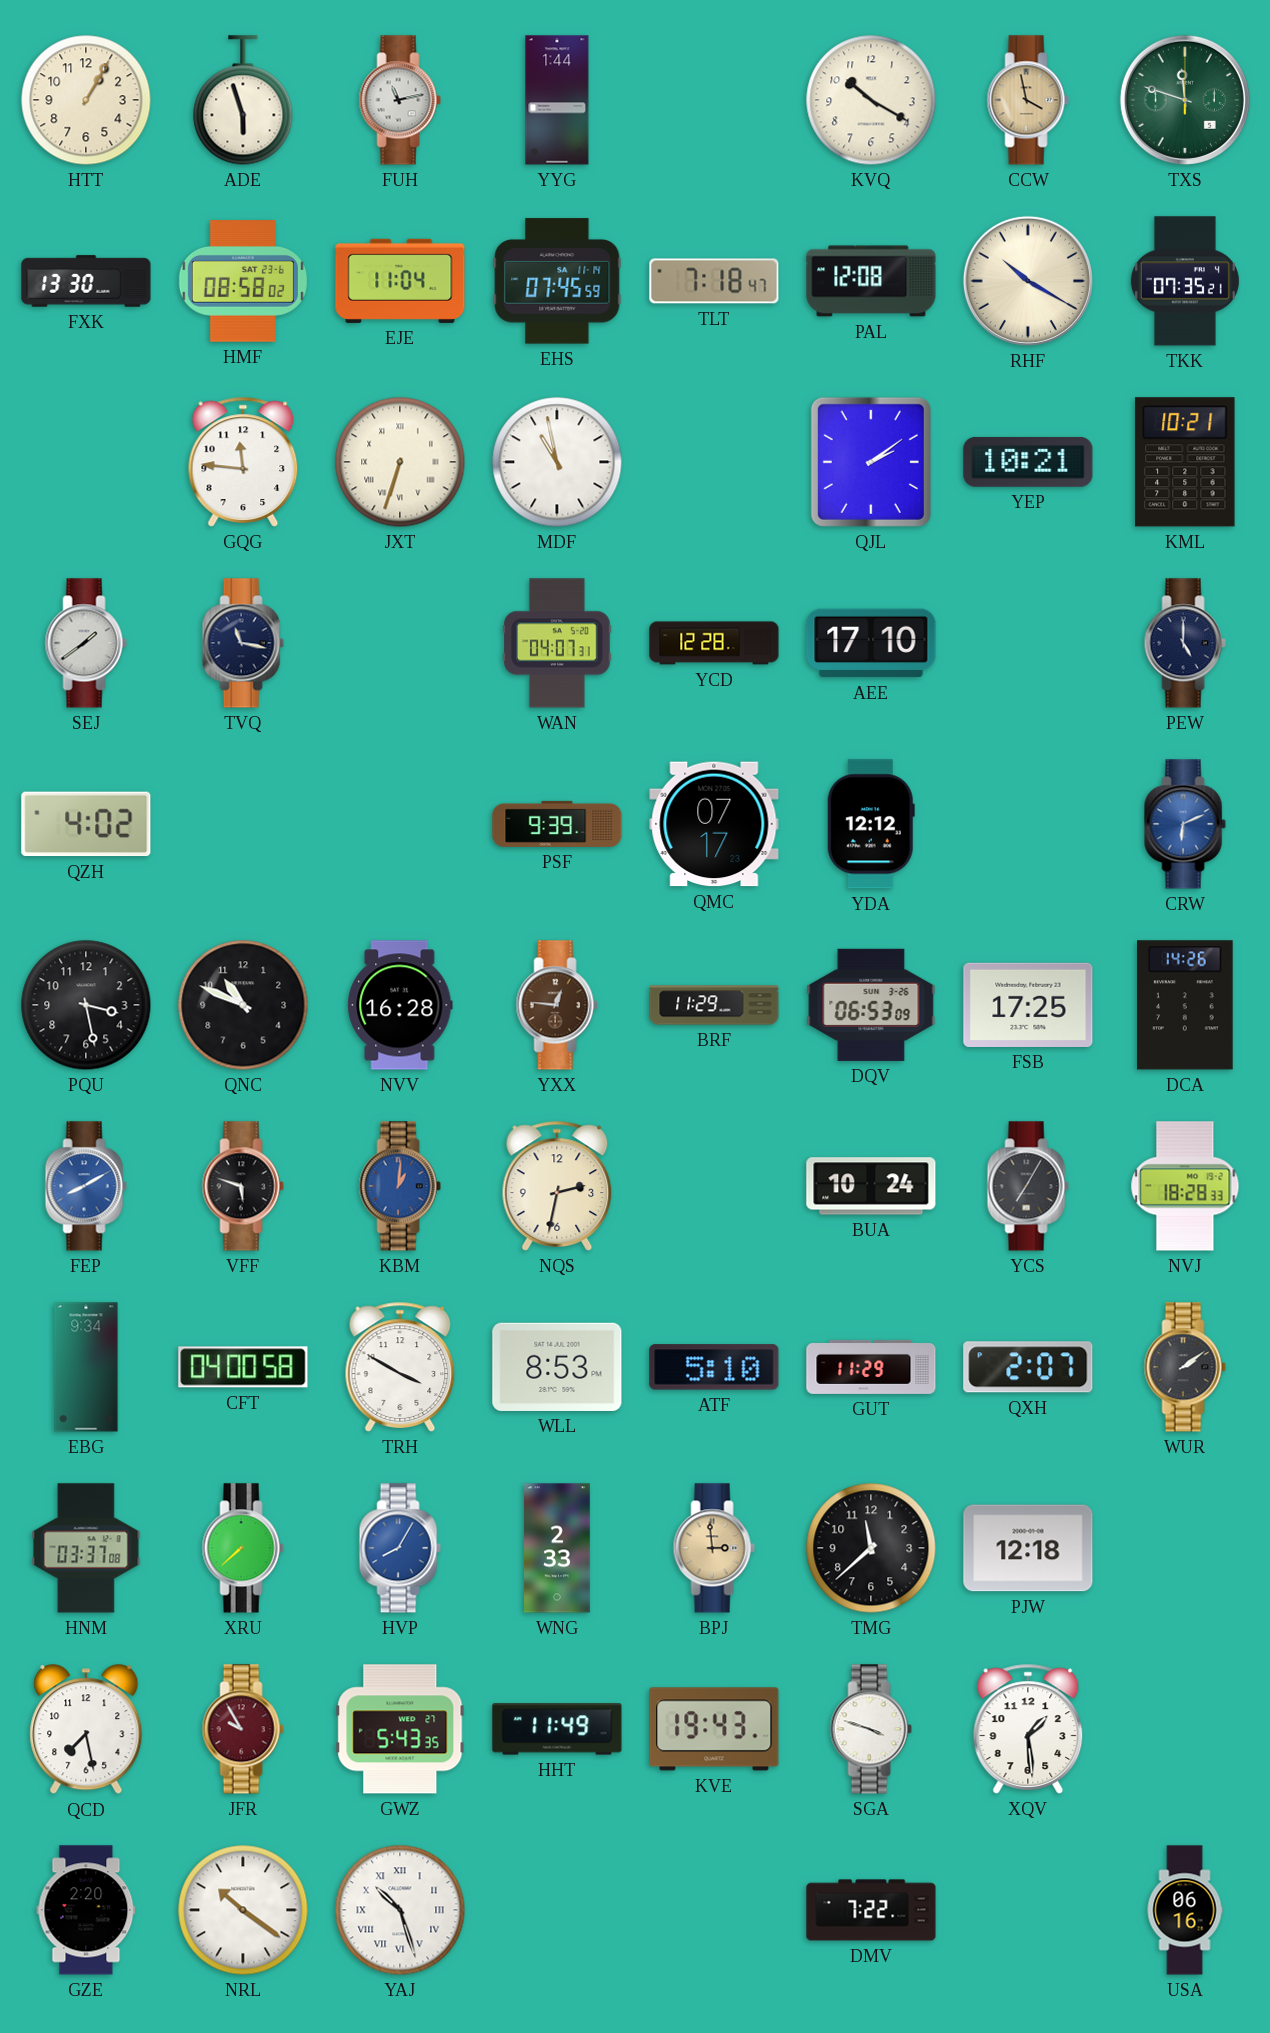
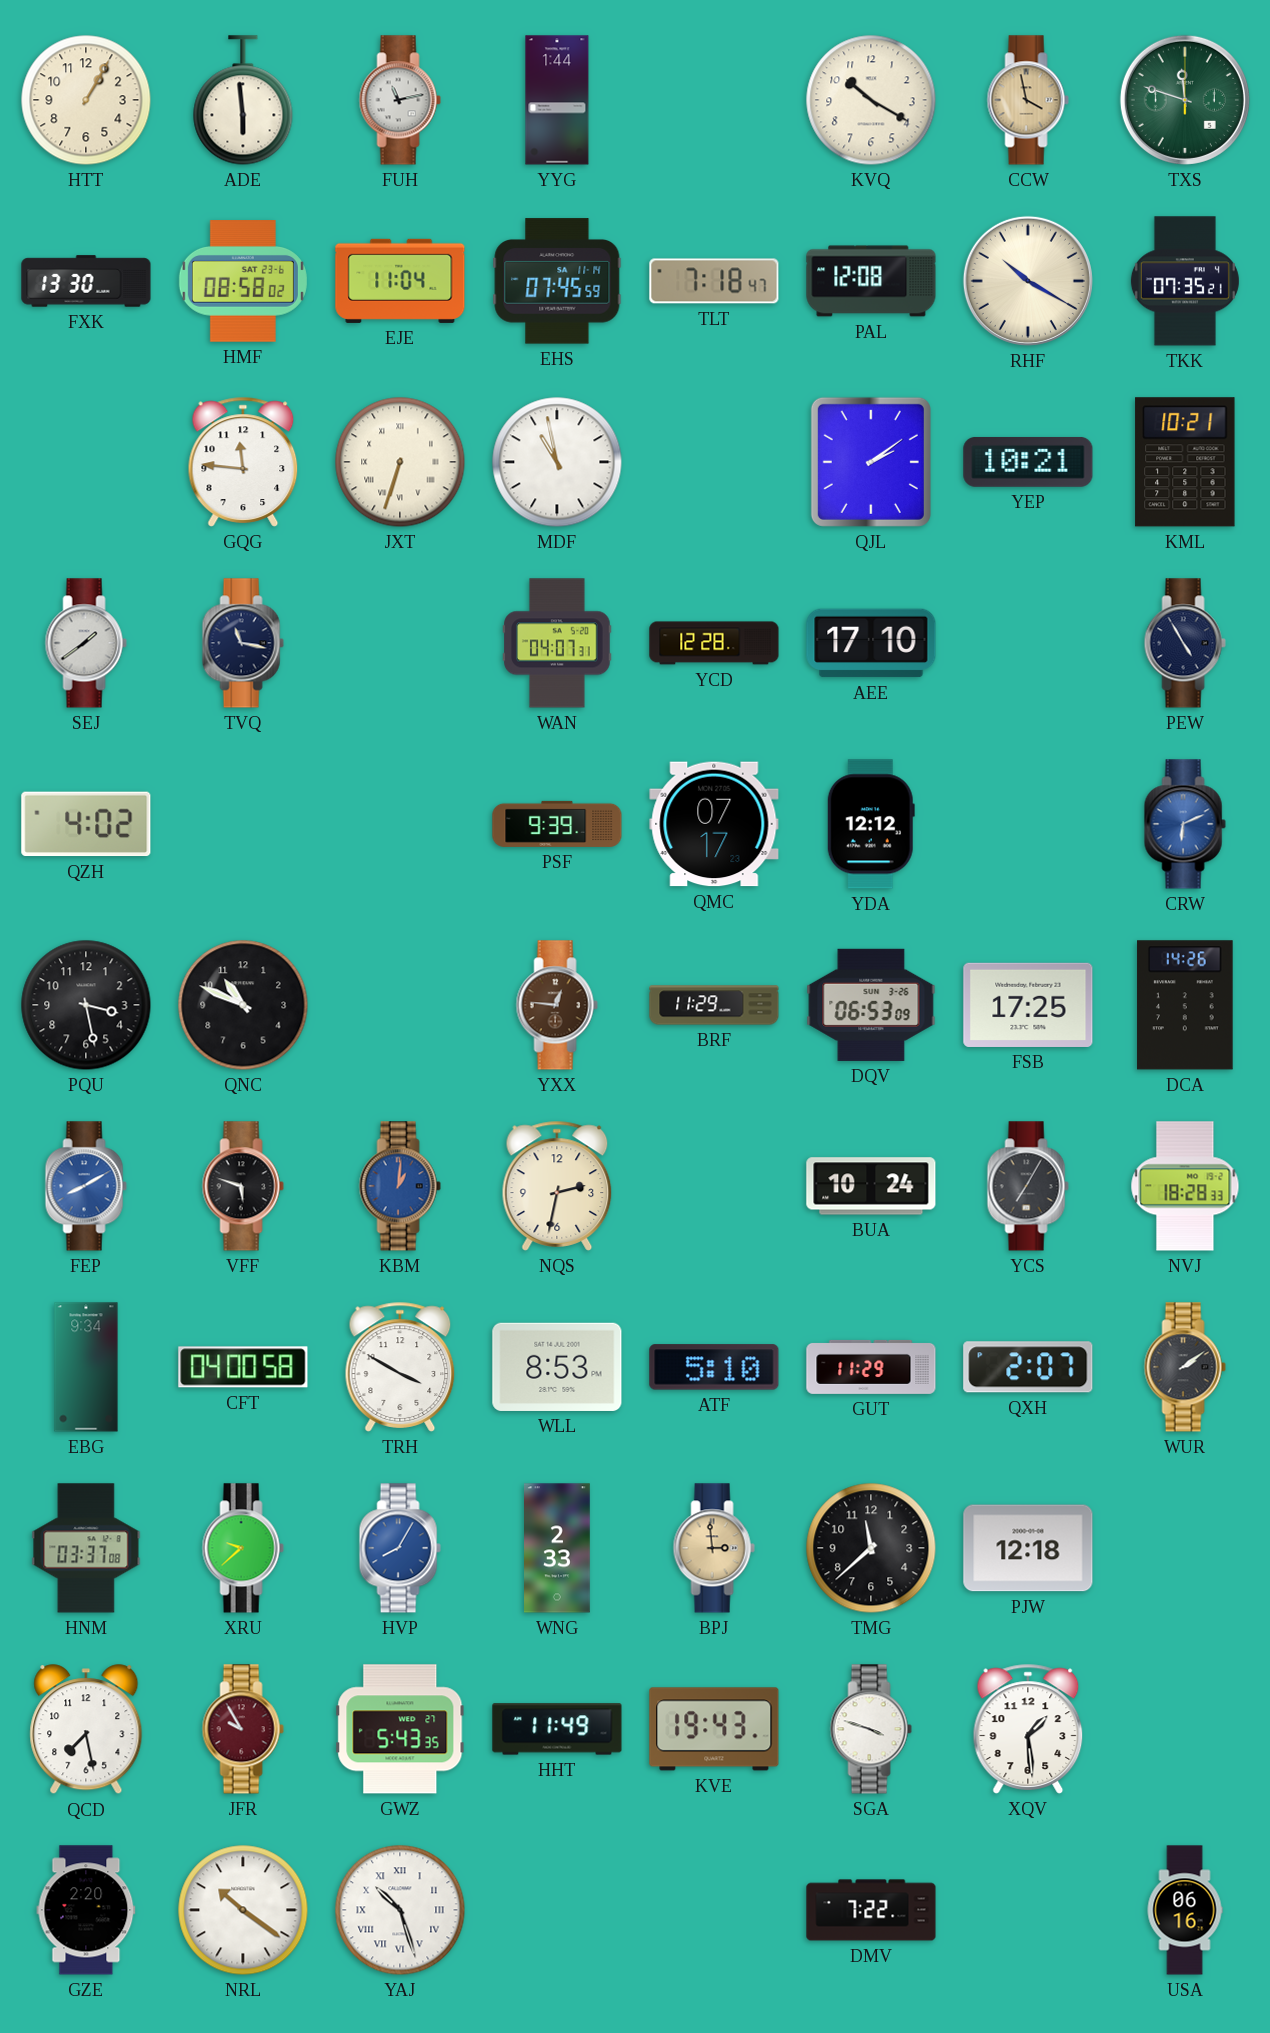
ADE: 5:57 -> 5:59 (243, 100)
PEW: 5:00 -> 4:55 (1185, 643)
NVV: 16:28 -> none (400, 1005)
XRU: 7:38 -> 9:38 (243, 1548)
